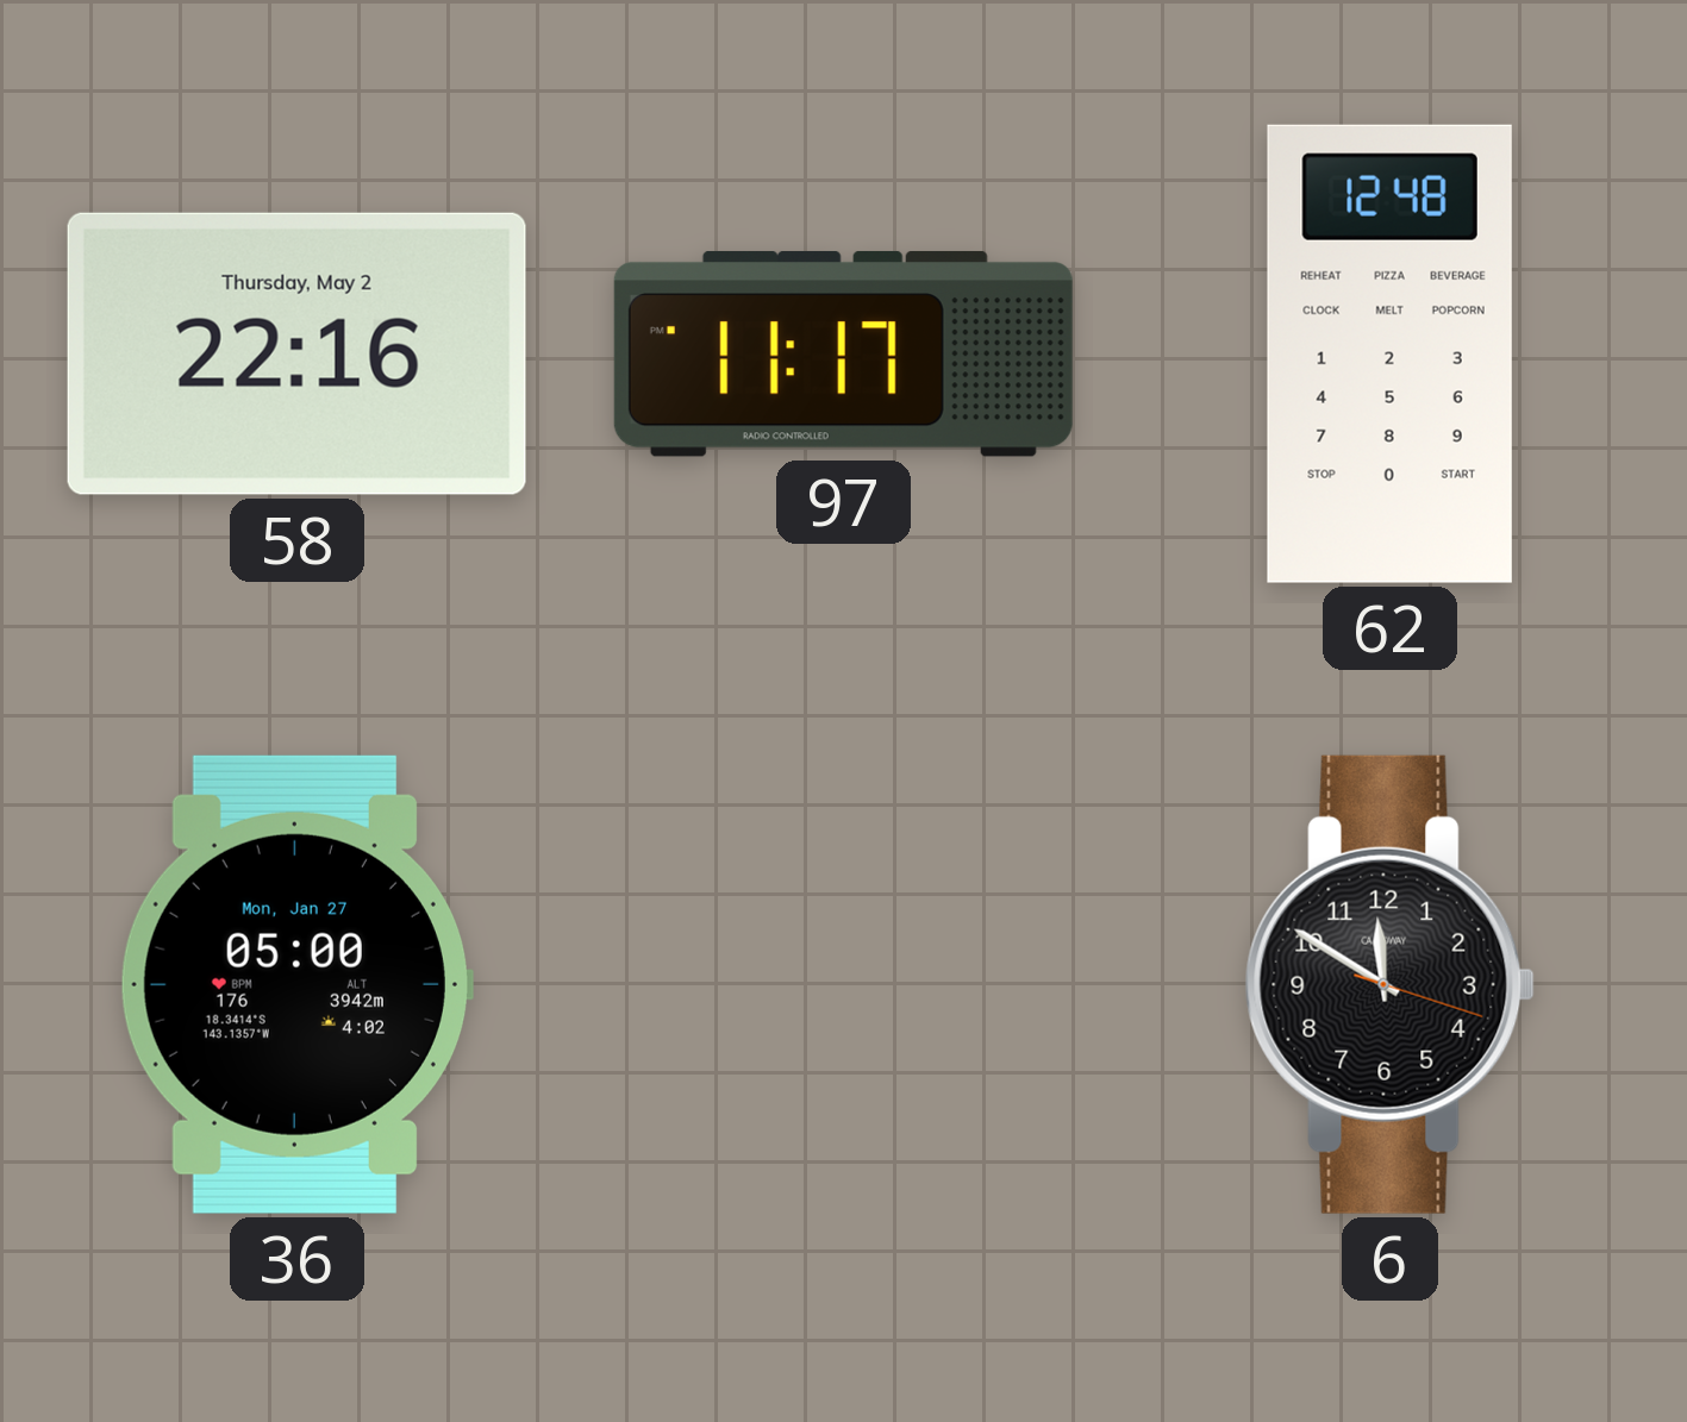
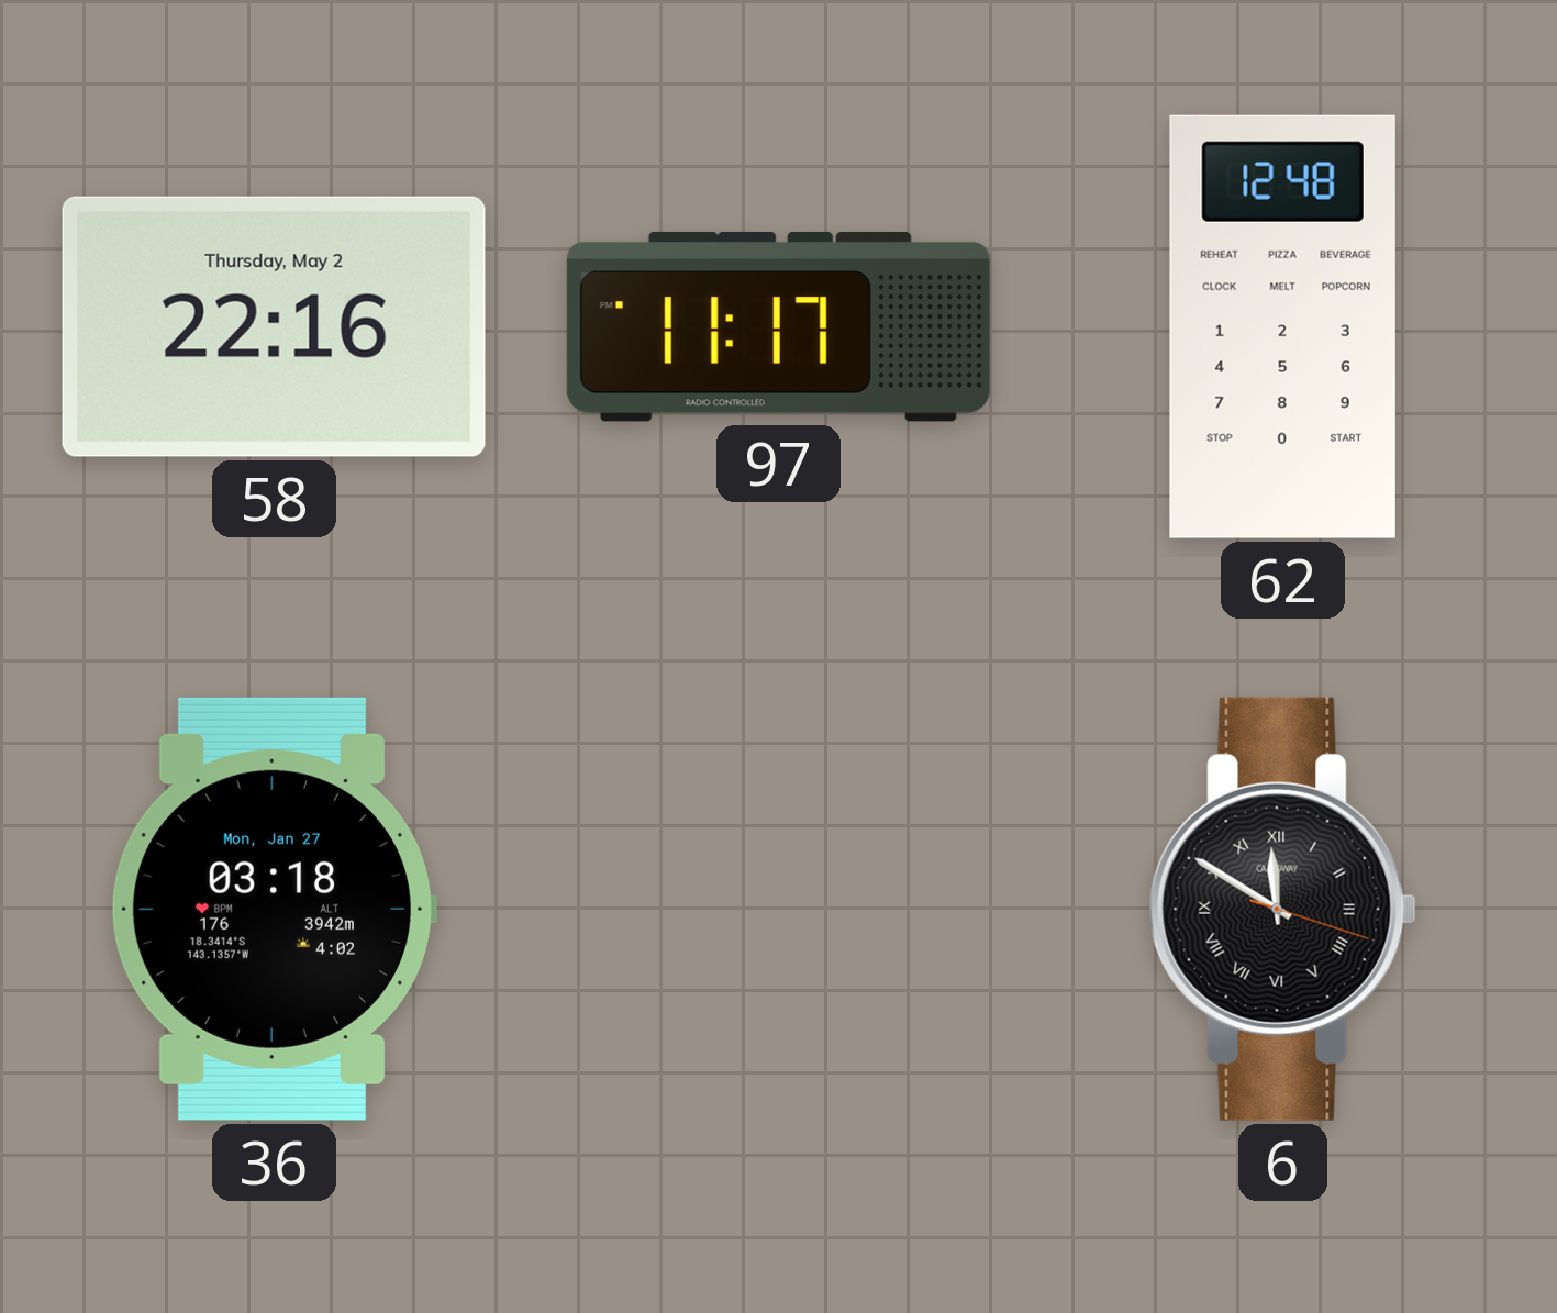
36: 05:00 -> 03:18 (274, 909)
6 numerals: Arabic -> Roman (1282, 909)
